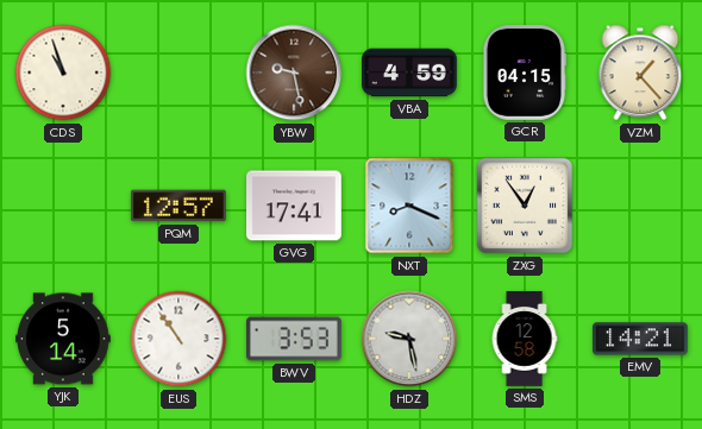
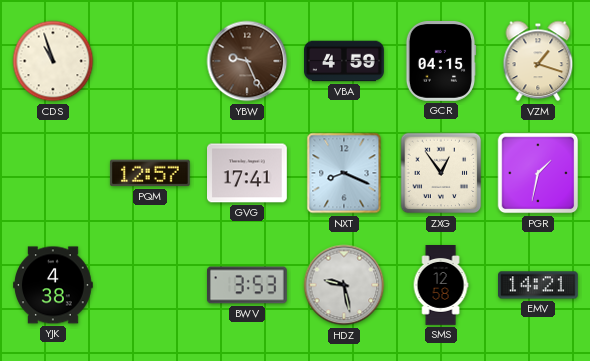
YBW: 9:28 -> 9:26 (247, 61)
VZM: 1:23 -> 1:18 (538, 61)
PGR: none -> 1:32 (538, 173)
YJK: 5:14 -> 4:38 (54, 285)
EUS: 10:54 -> none (178, 339)
